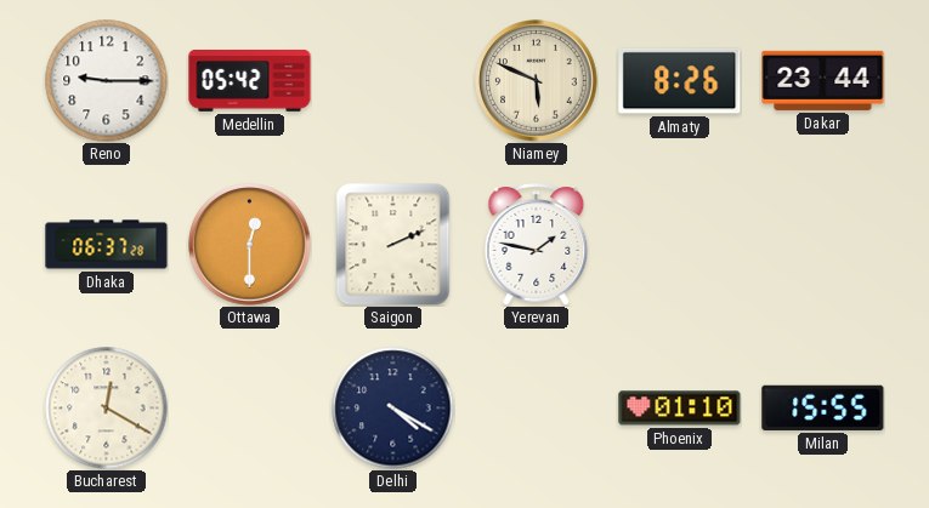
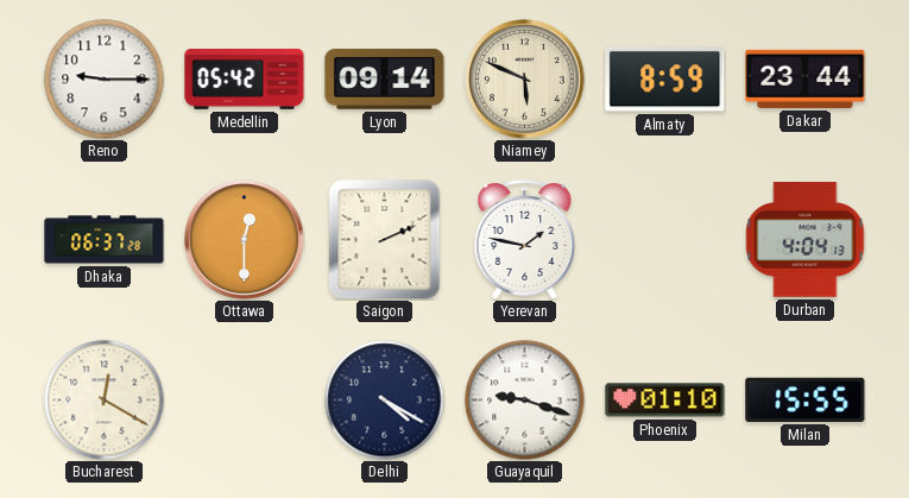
Lyon: none -> 09:14 (385, 78)
Almaty: 8:26 -> 8:59 (665, 80)
Durban: none -> 4:04 (806, 240)
Guayaquil: none -> 9:18 (525, 401)
